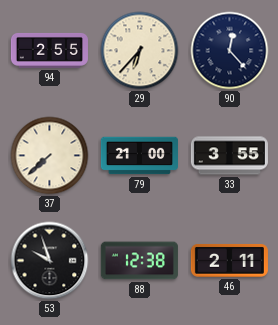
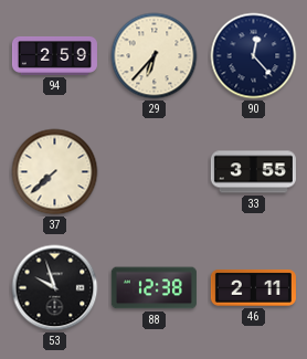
94: 2:55 -> 2:59 (54, 55)
79: 21:00 -> none (139, 156)
